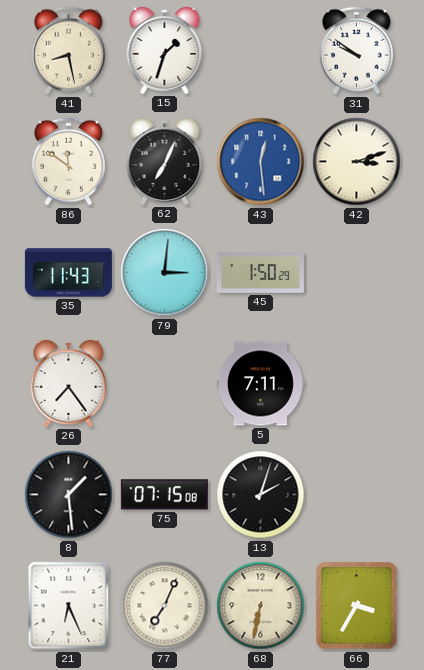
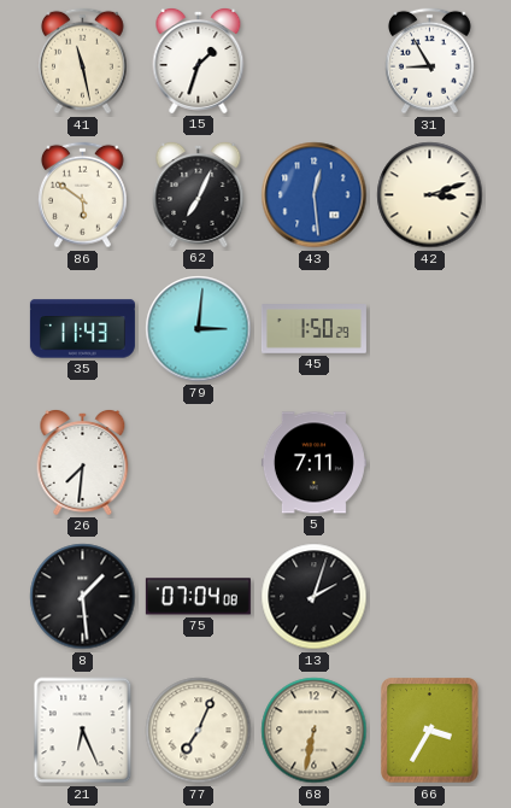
41: 8:28 -> 11:28 (82, 62)
31: 9:51 -> 8:55 (429, 62)
86: 11:51 -> 5:51 (82, 195)
26: 7:24 -> 7:31 (83, 462)
75: 07:15 -> 07:04 (198, 597)
